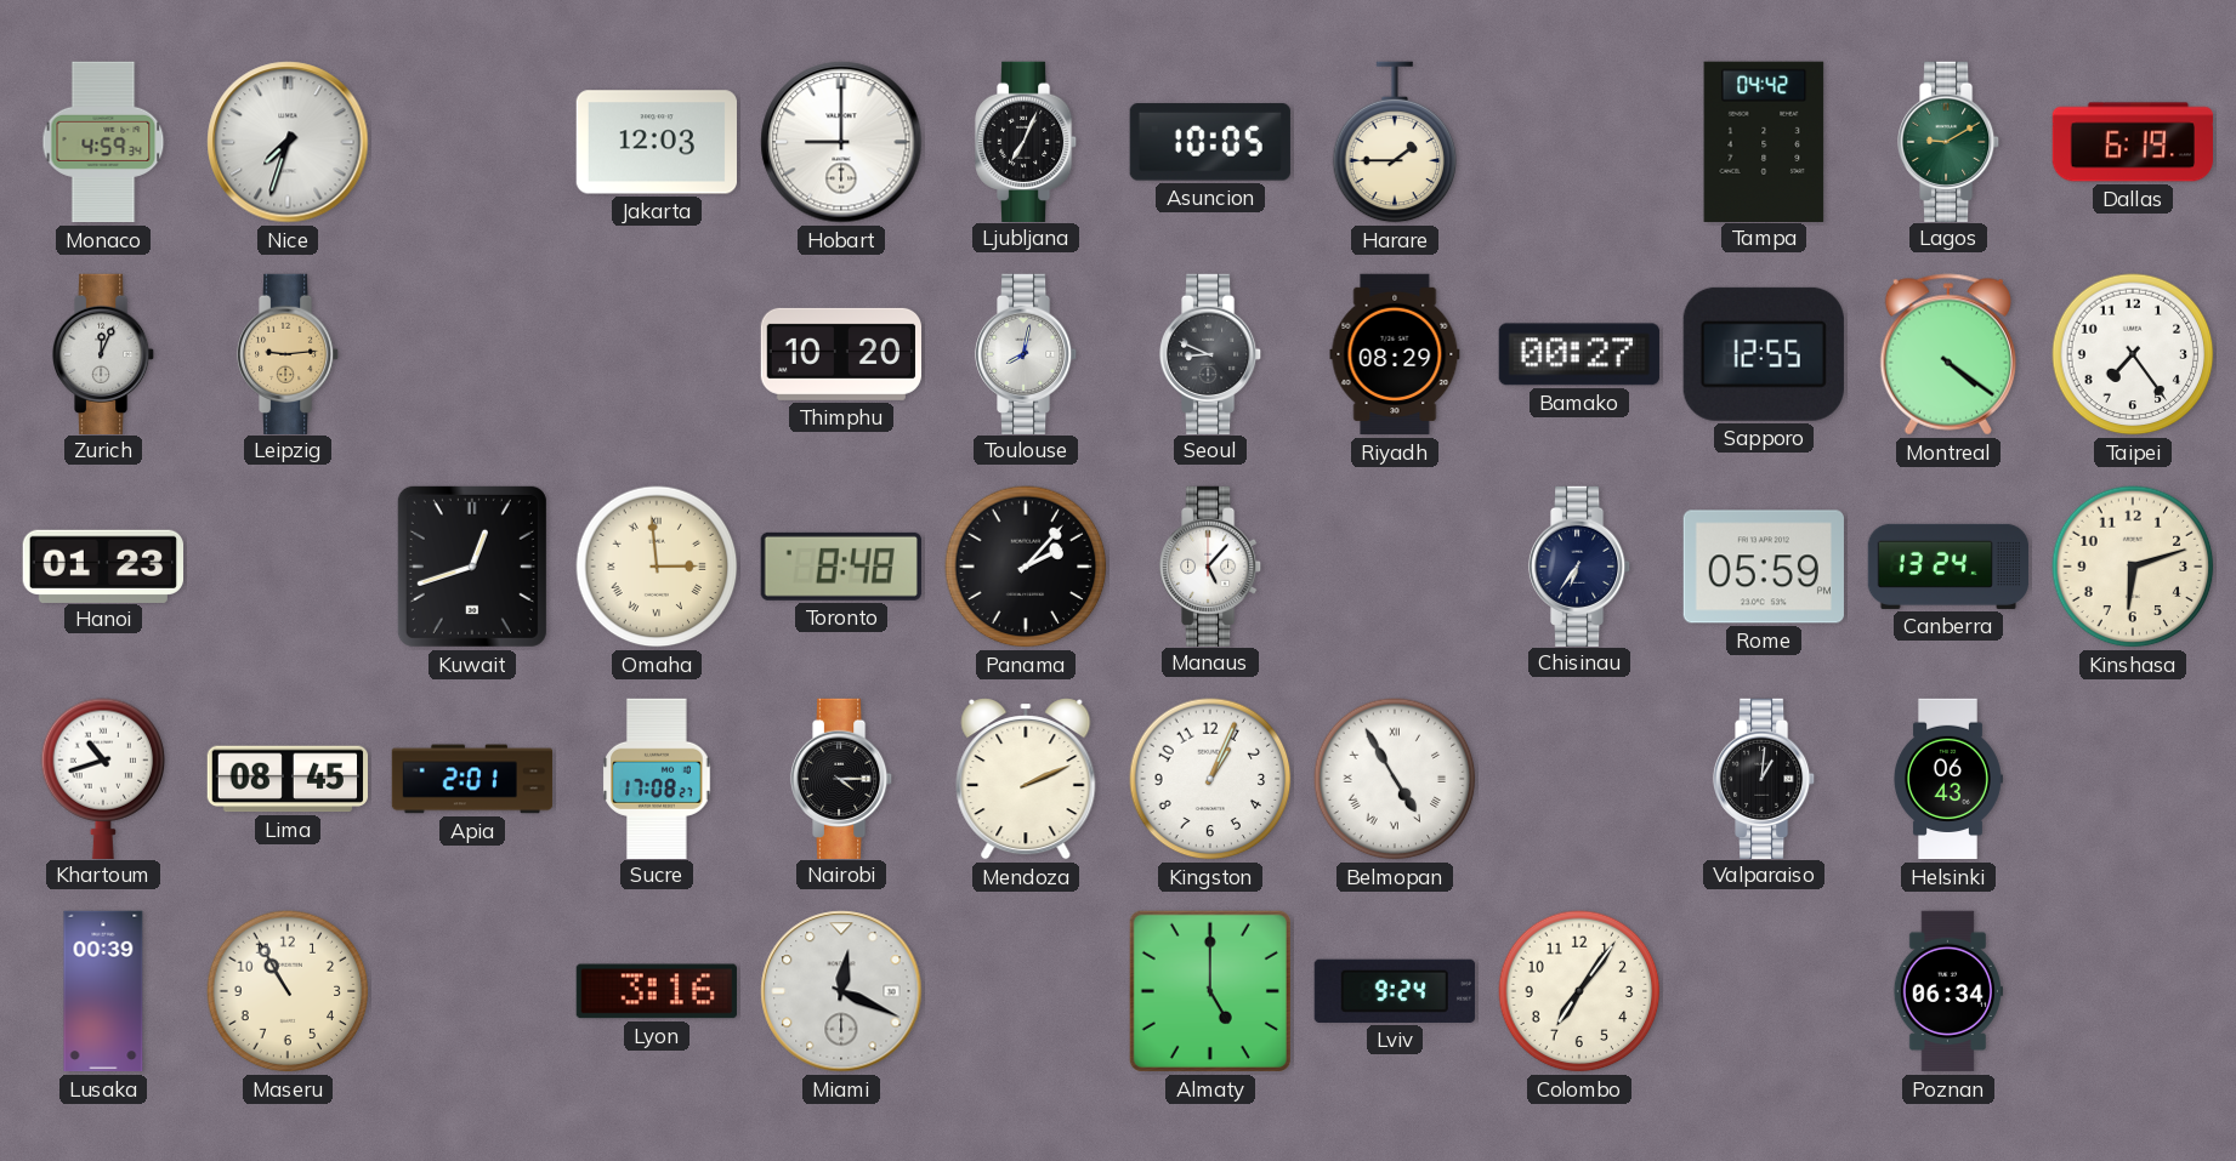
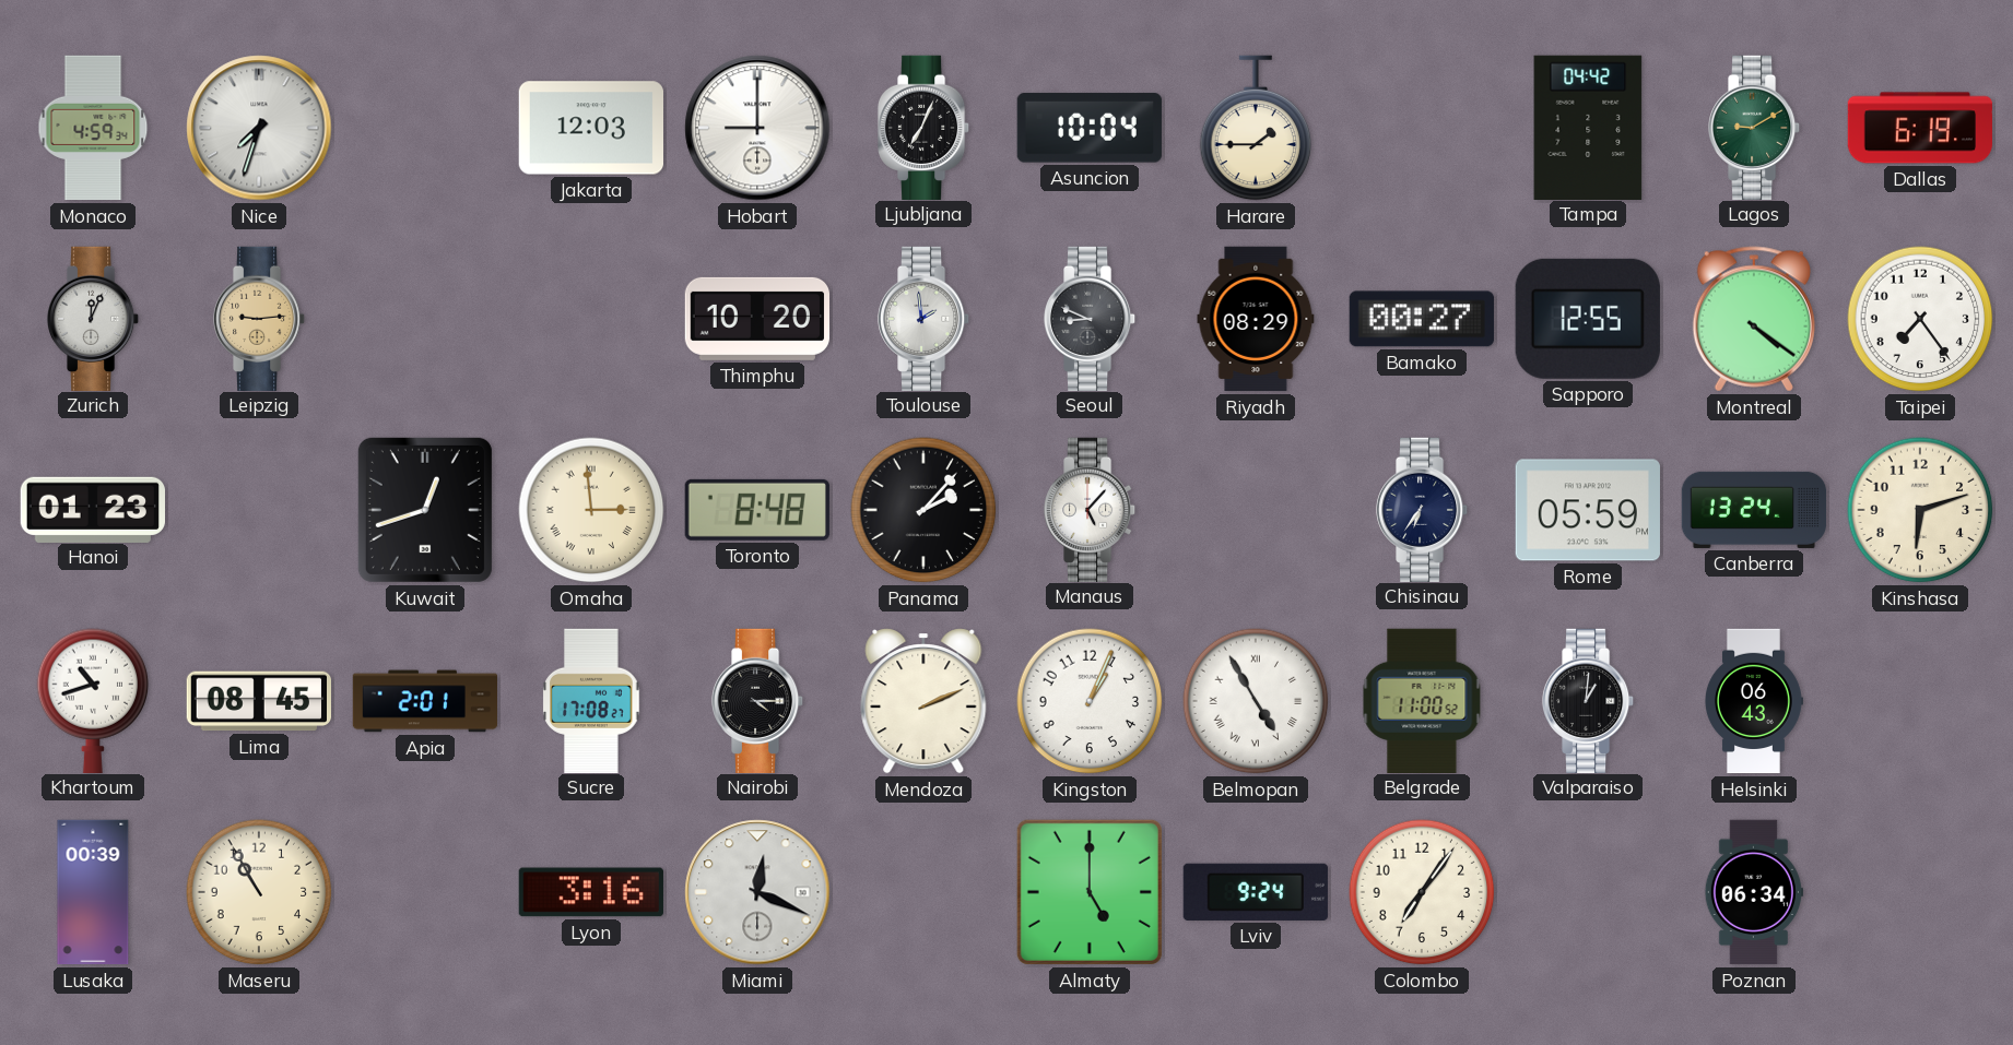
Asuncion: 10:05 -> 10:04 (1090, 128)
Toulouse: 8:02 -> 1:59 (923, 318)
Belgrade: none -> 11:00 (1422, 700)
